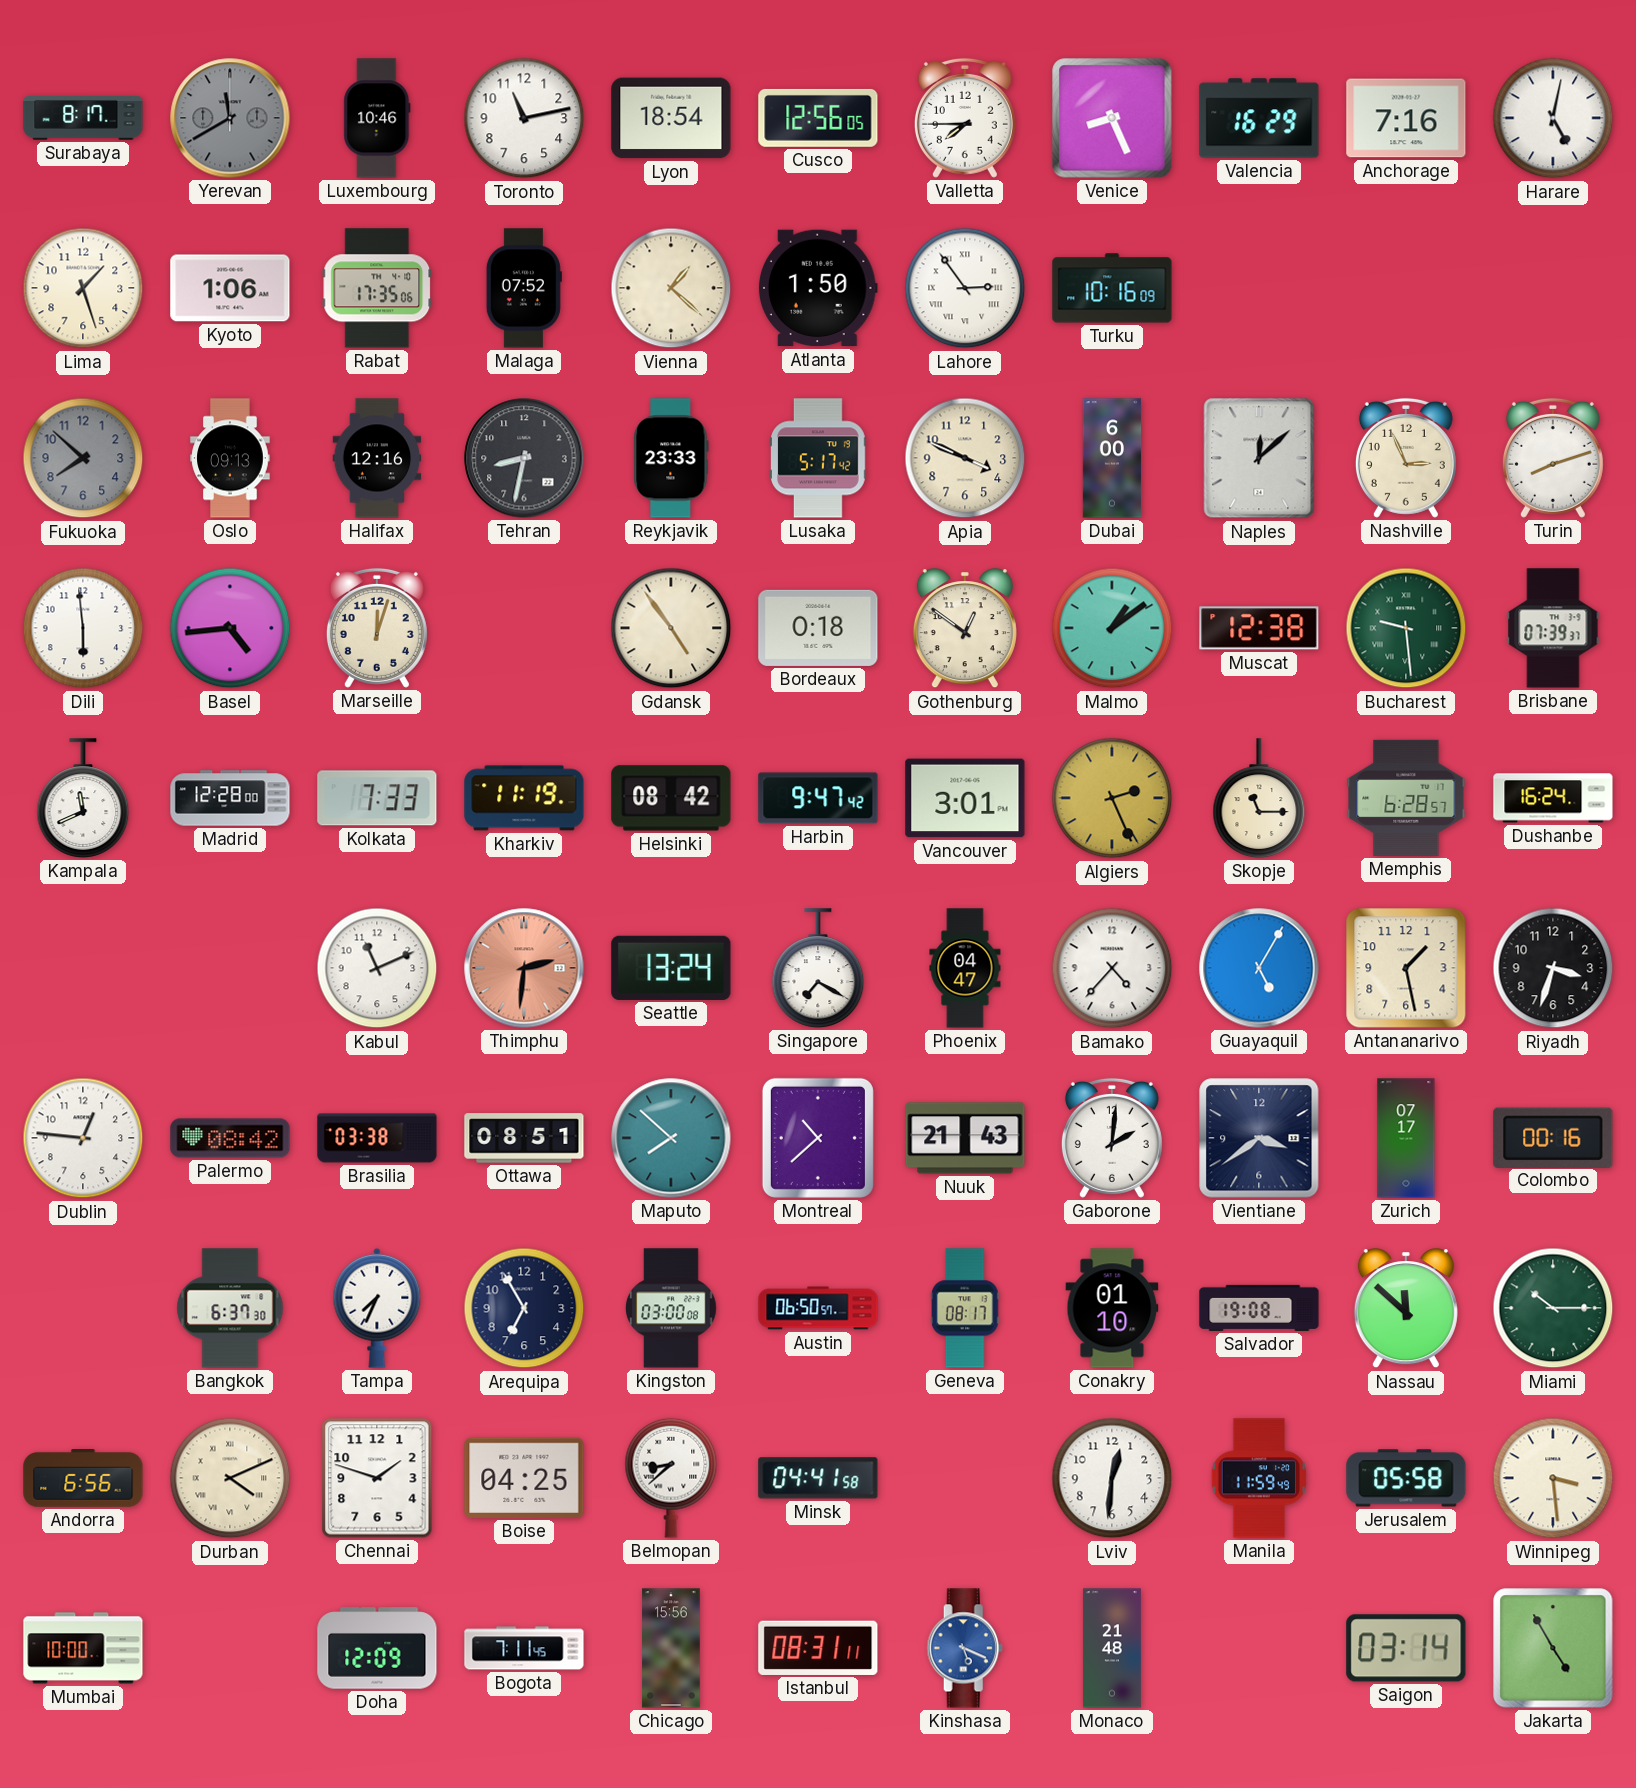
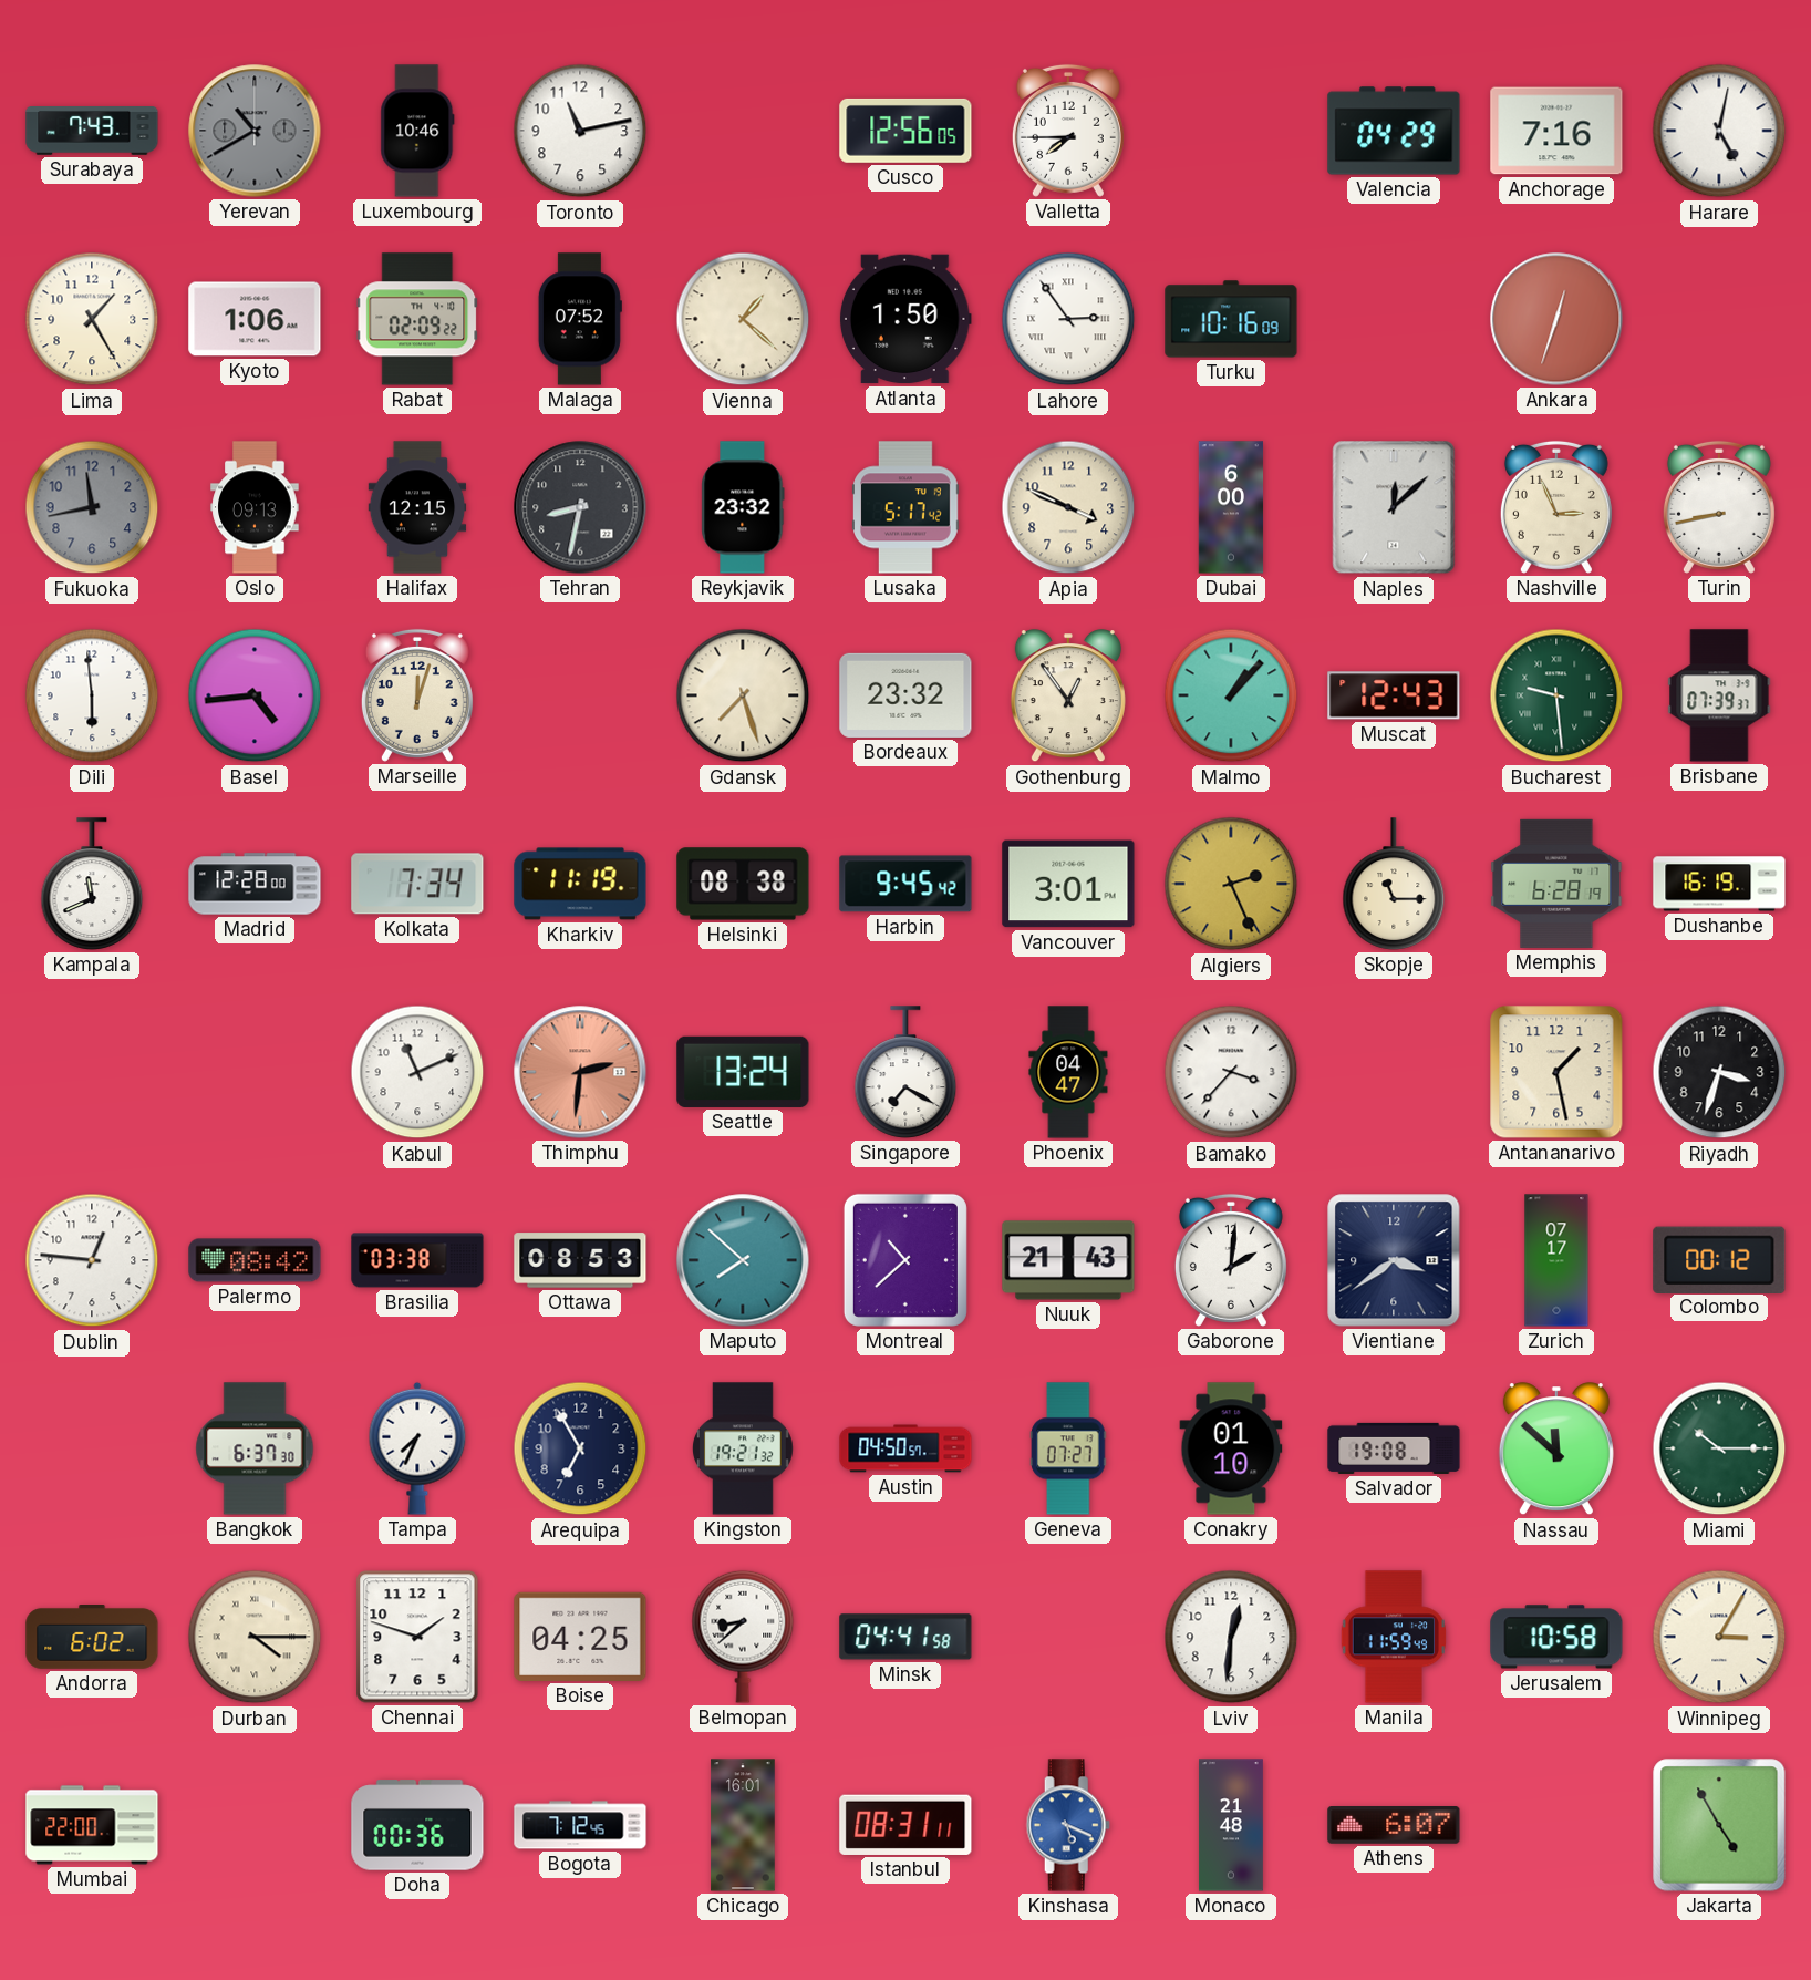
Surabaya: 8:17 -> 7:43 (92, 132)
Yerevan: 11:40 -> 10:40 (255, 131)
Lyon: 18:54 -> none (671, 118)
Venice: 8:26 -> none (1112, 118)
Valencia: 16:29 -> 04:29 (1394, 131)
Lima: 1:27 -> 1:25 (92, 319)
Rabat: 17:35 -> 02:09 (417, 319)
Ankara: none -> 12:33 (1556, 319)
Fukuoka: 7:52 -> 11:43 (92, 507)
Halifax: 12:16 -> 12:15 (417, 507)
Reykjavik: 23:33 -> 23:32 (743, 507)
Turin: 8:12 -> 8:43 (1719, 507)
Gdansk: 4:54 -> 7:27 (743, 695)
Bordeaux: 0:18 -> 23:32 (905, 695)
Gothenburg: 12:51 -> 12:54 (1068, 697)
Malmo: 1:09 -> 1:07 (1231, 695)
Muscat: 12:38 -> 12:43 (1394, 695)
Kolkata: 7:33 -> 7:34 (417, 884)
Helsinki: 08:42 -> 08:38 (743, 884)
Harbin: 9:47 -> 9:45 (905, 884)
Memphis: 6:28:57 -> 6:28:19 (1556, 884)
Dushanbe: 16:24 -> 16:19 (1719, 884)
Bamako: 4:37 -> 3:37 (1231, 1072)
Guayaquil: 5:05 -> none (1259, 968)
Ottawa: 08:51 -> 08:53 (580, 1260)
Colombo: 00:16 -> 00:12 (1719, 1259)
Kingston: 03:00 -> 19:21 (743, 1448)
Austin: 06:50 -> 04:50 (905, 1448)
Geneva: 08:17 -> 07:27 (1068, 1448)
Andorra: 6:56 -> 6:02 (92, 1638)
Durban: 4:11 -> 4:15 (255, 1637)
Jerusalem: 05:58 -> 10:58 (1556, 1637)
Winnipeg: 3:29 -> 3:05 (1719, 1637)
Mumbai: 10:00 -> 22:00 (92, 1825)
Doha: 12:09 -> 00:36 (417, 1825)
Bogota: 7:11 -> 7:12 (580, 1825)
Chicago: 15:56 -> 16:01 (743, 1825)
Athens: none -> 6:07 (1394, 1826)
Saigon: 03:14 -> none (1406, 1648)
